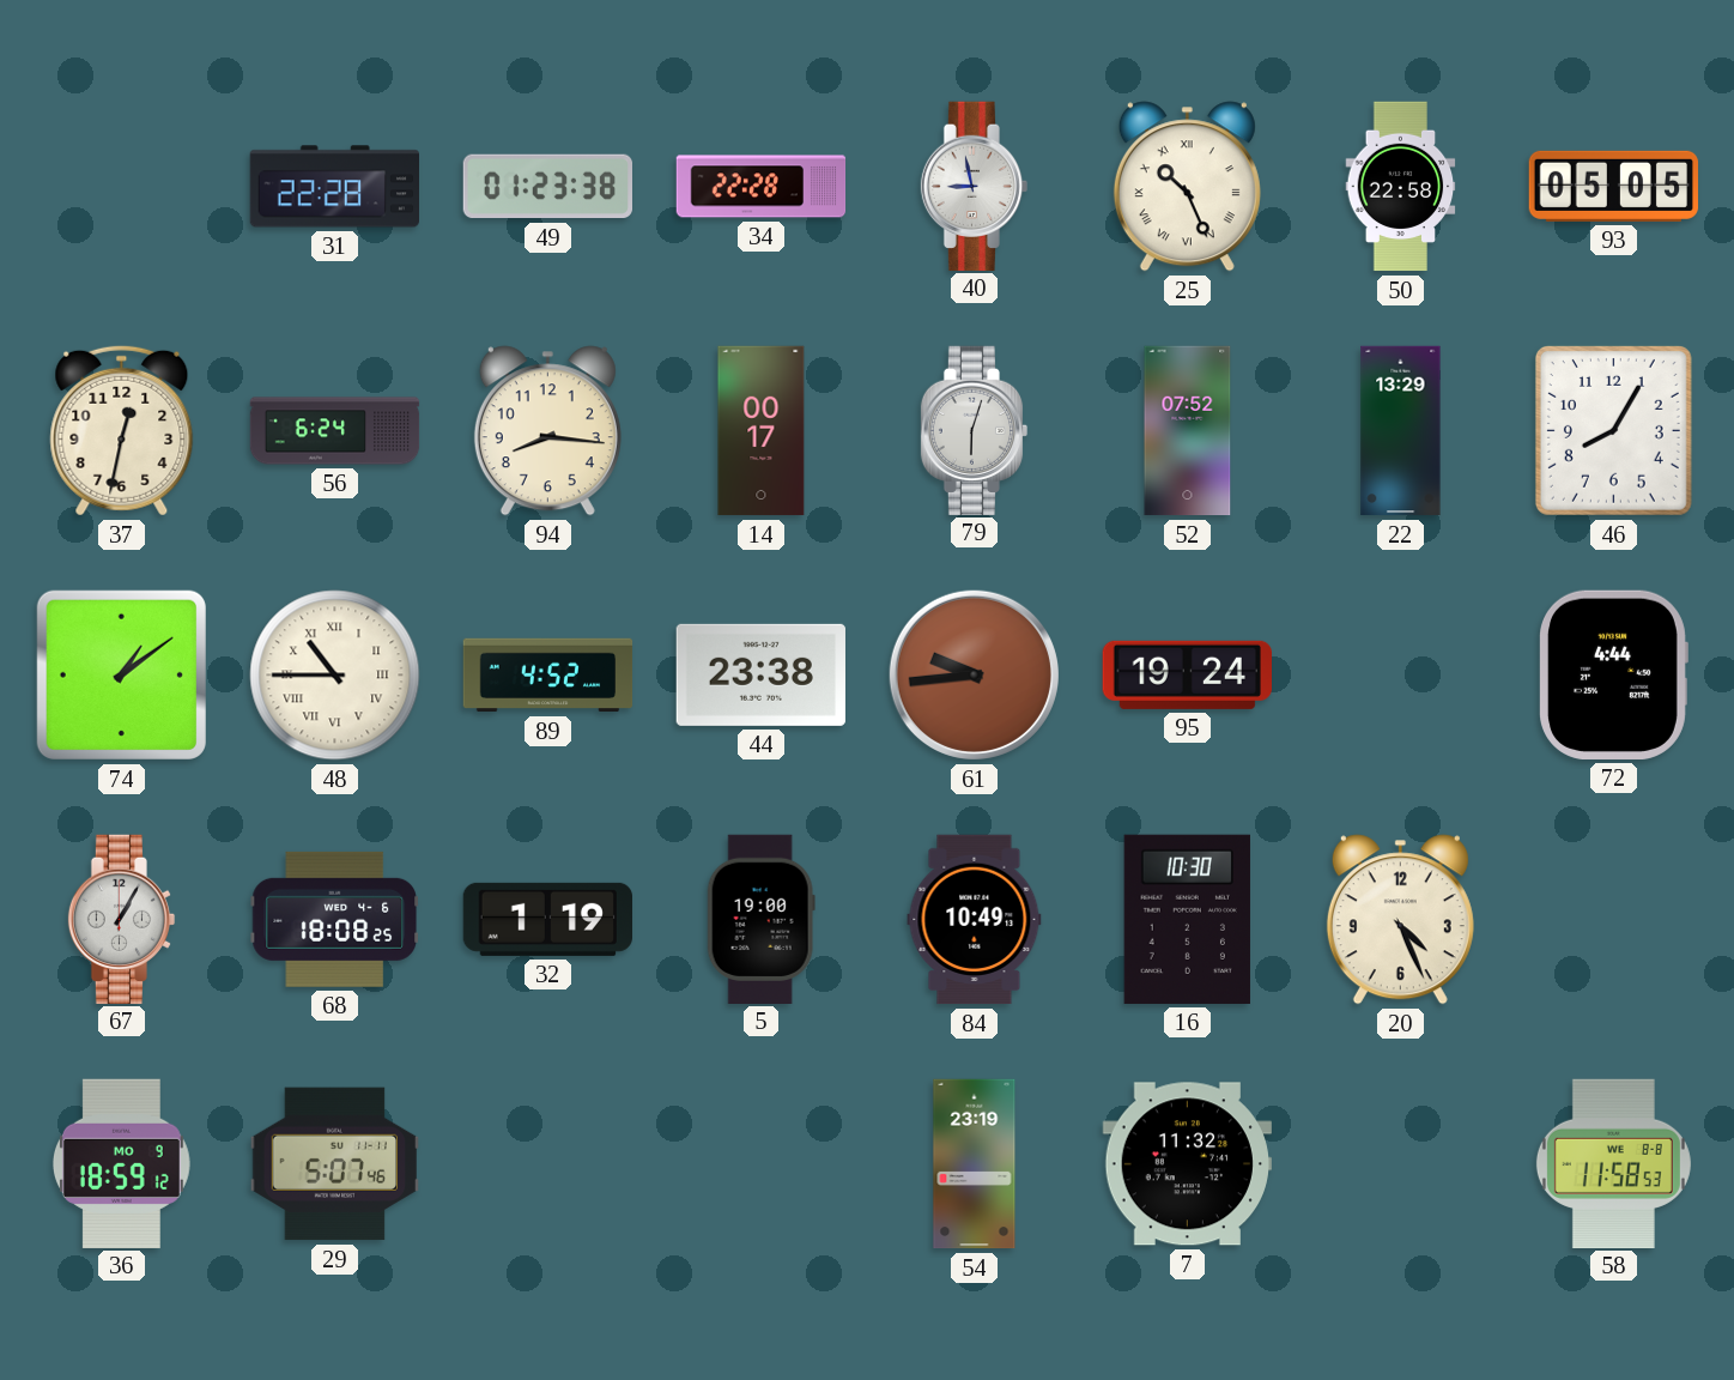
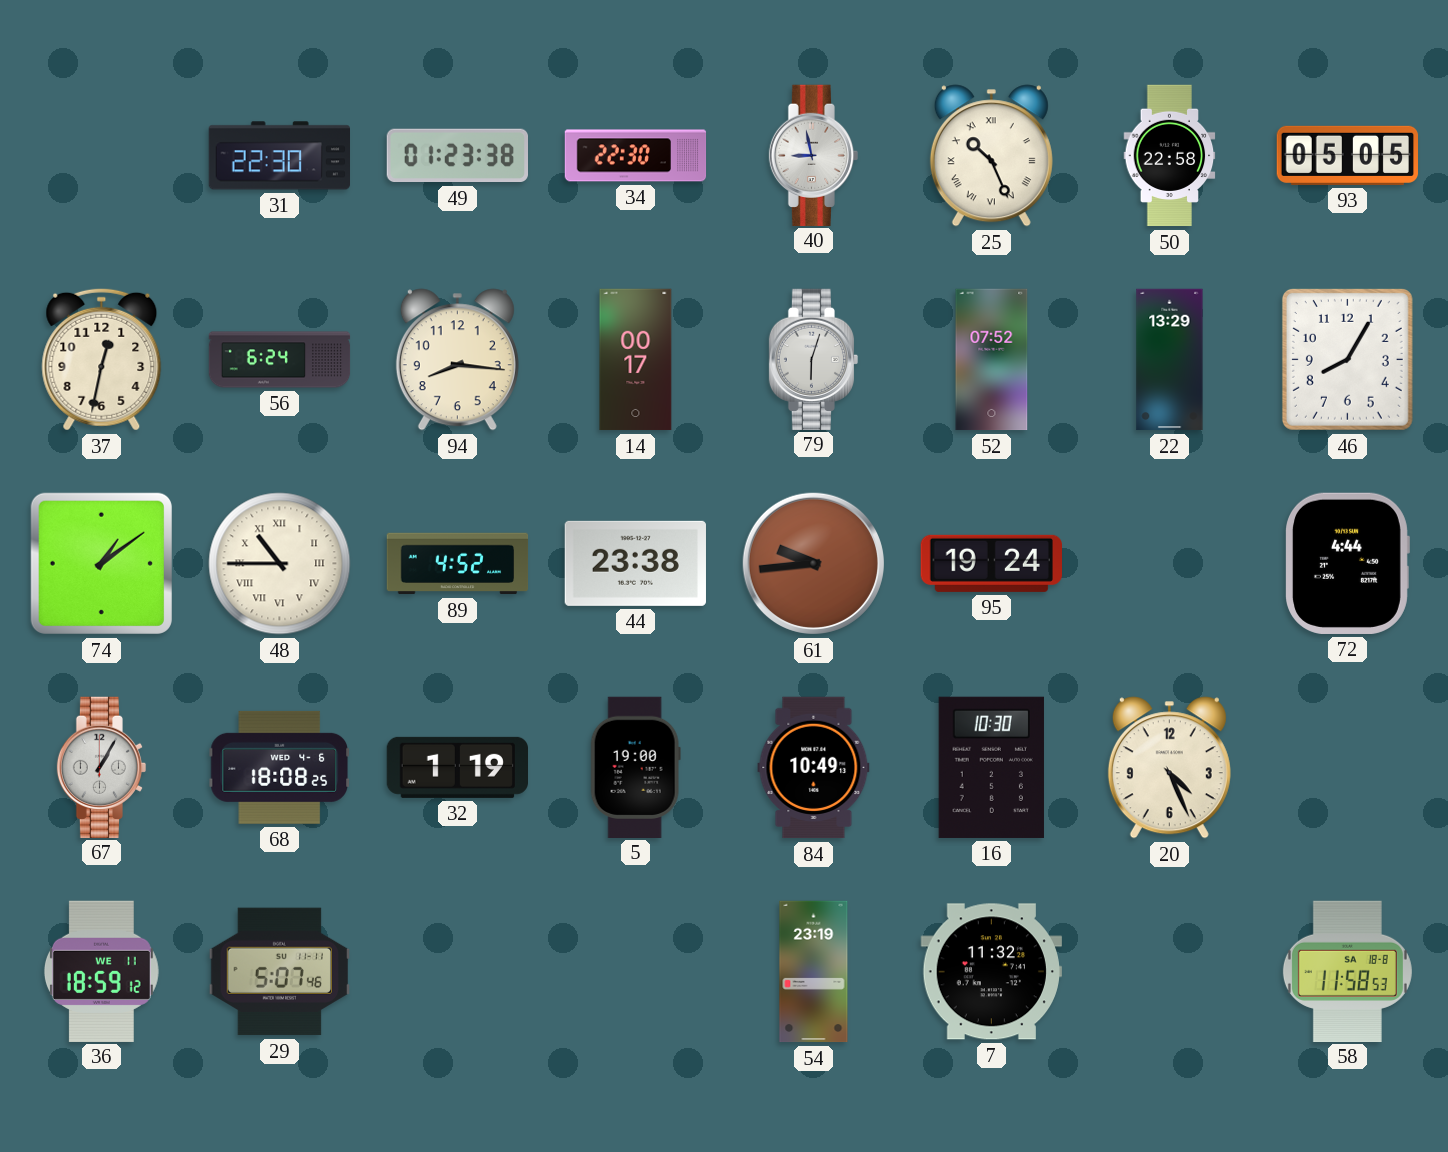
31: 22:28 -> 22:30 (279, 156)
34: 22:28 -> 22:30 (636, 156)
36 date: MO 9 -> WE 11 (101, 971)
58 date: WE 8-8 -> SA 18-8 (1347, 971)
